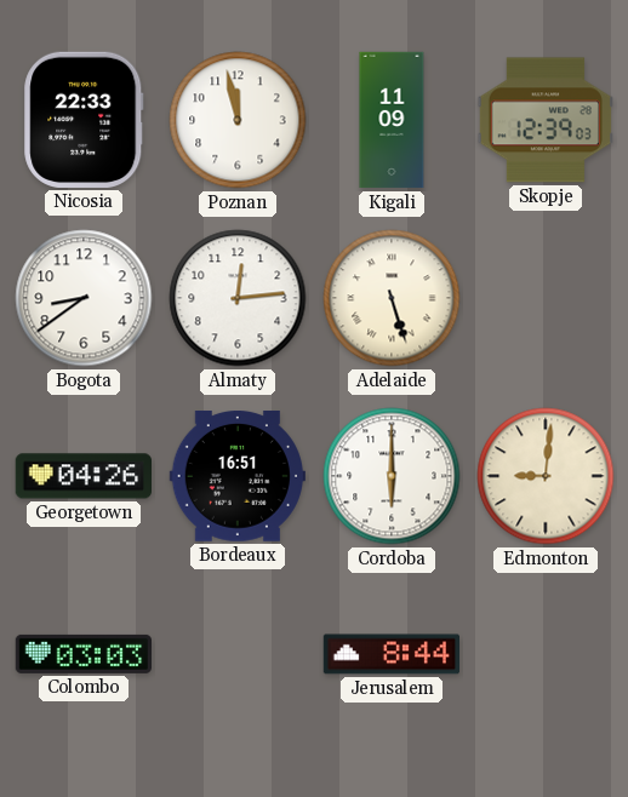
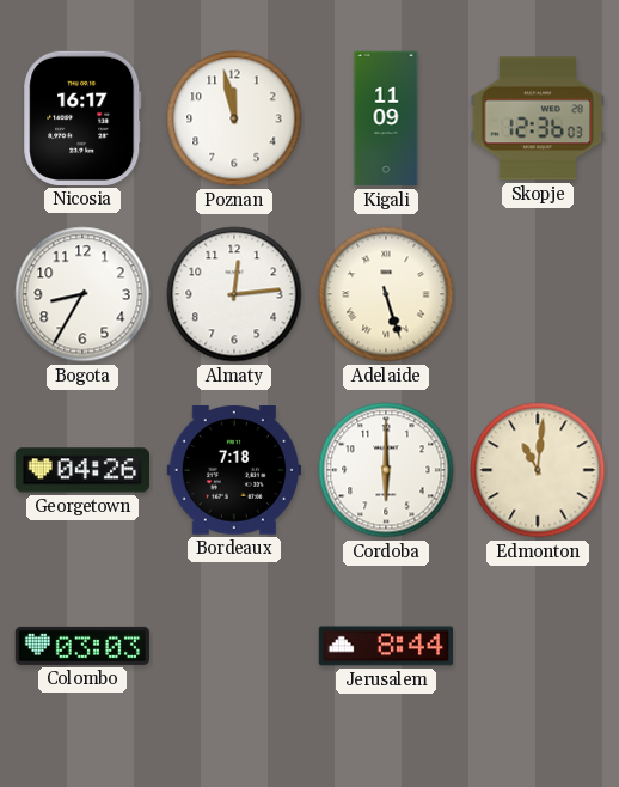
Nicosia: 22:33 -> 16:17 (82, 118)
Skopje: 12:39 -> 12:36 (537, 118)
Bogota: 8:39 -> 8:35 (82, 294)
Bordeaux: 16:51 -> 7:18 (234, 471)
Edmonton: 9:01 -> 11:01 (538, 470)
